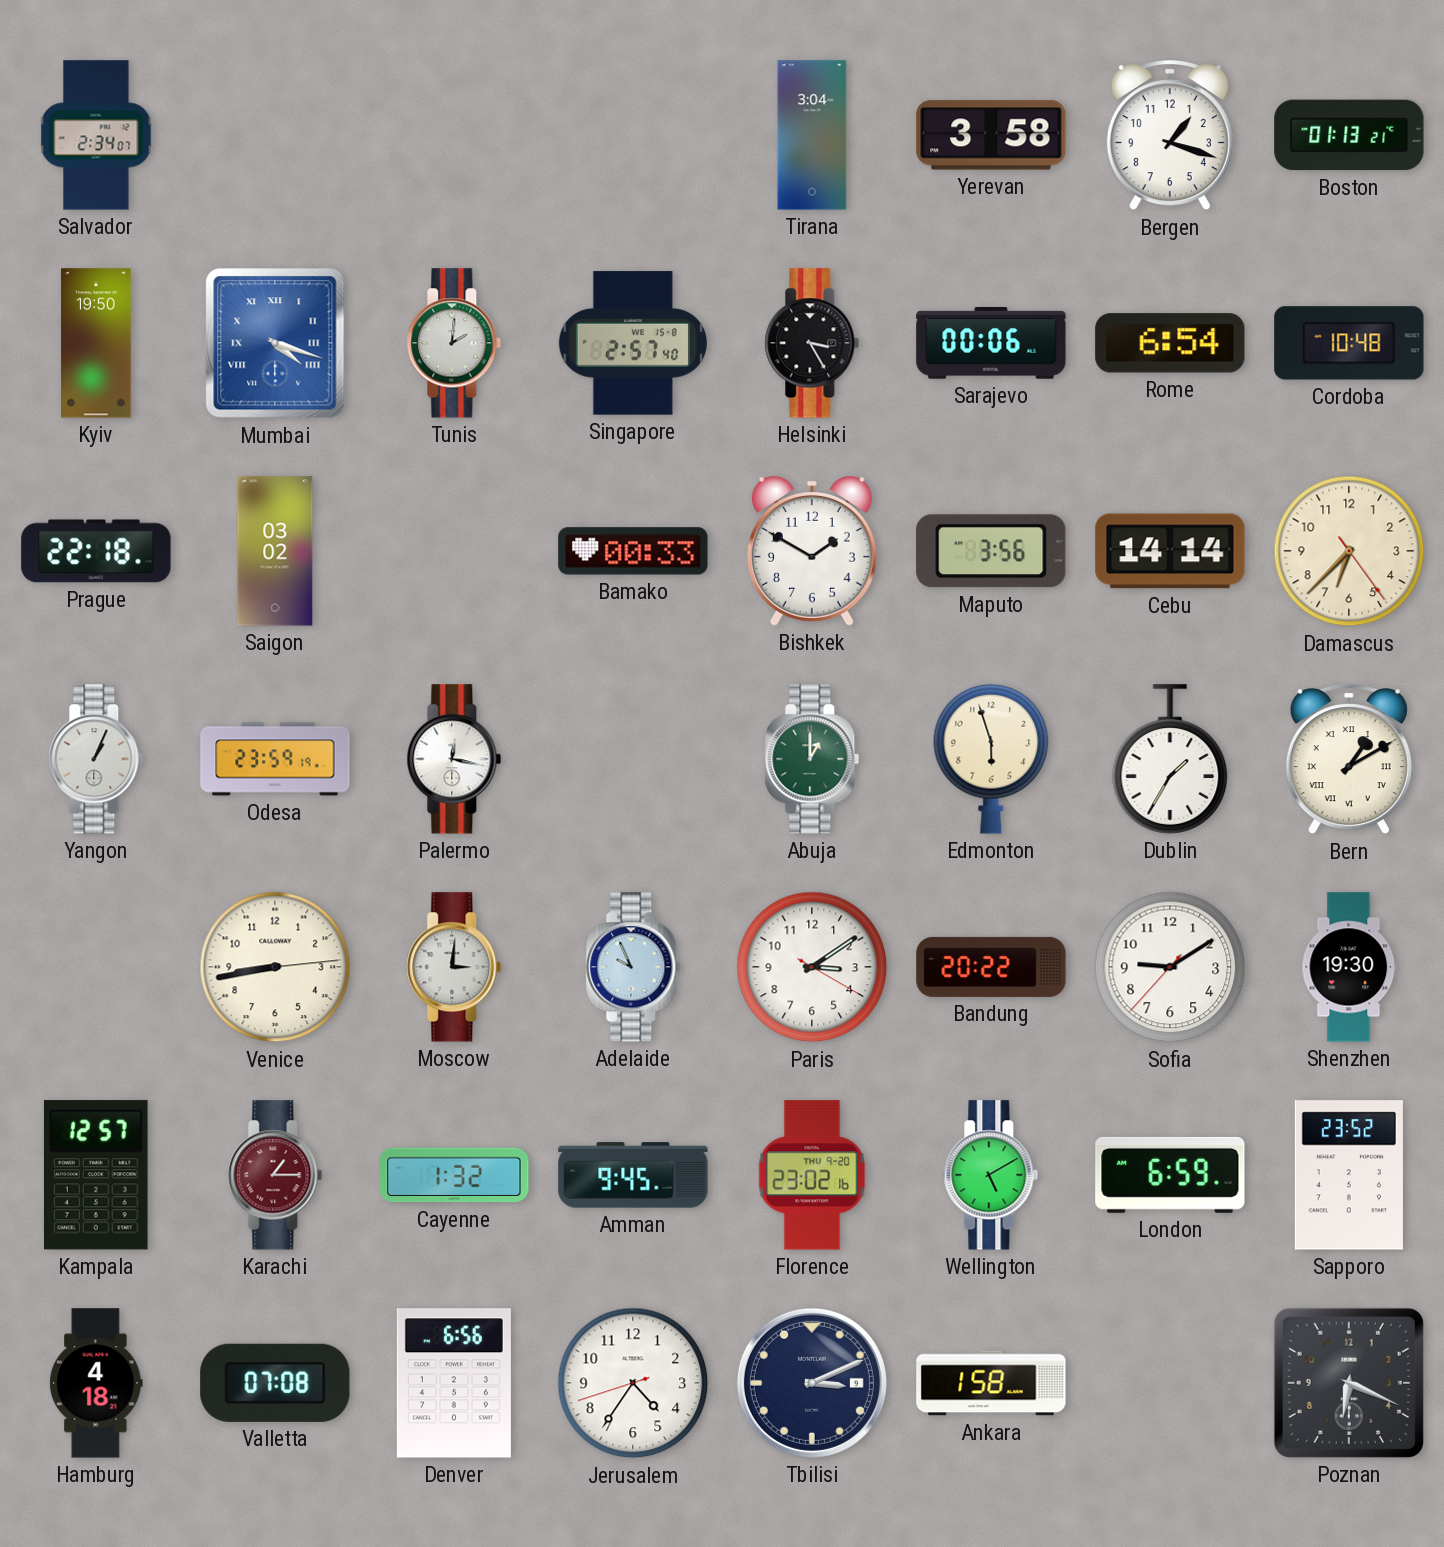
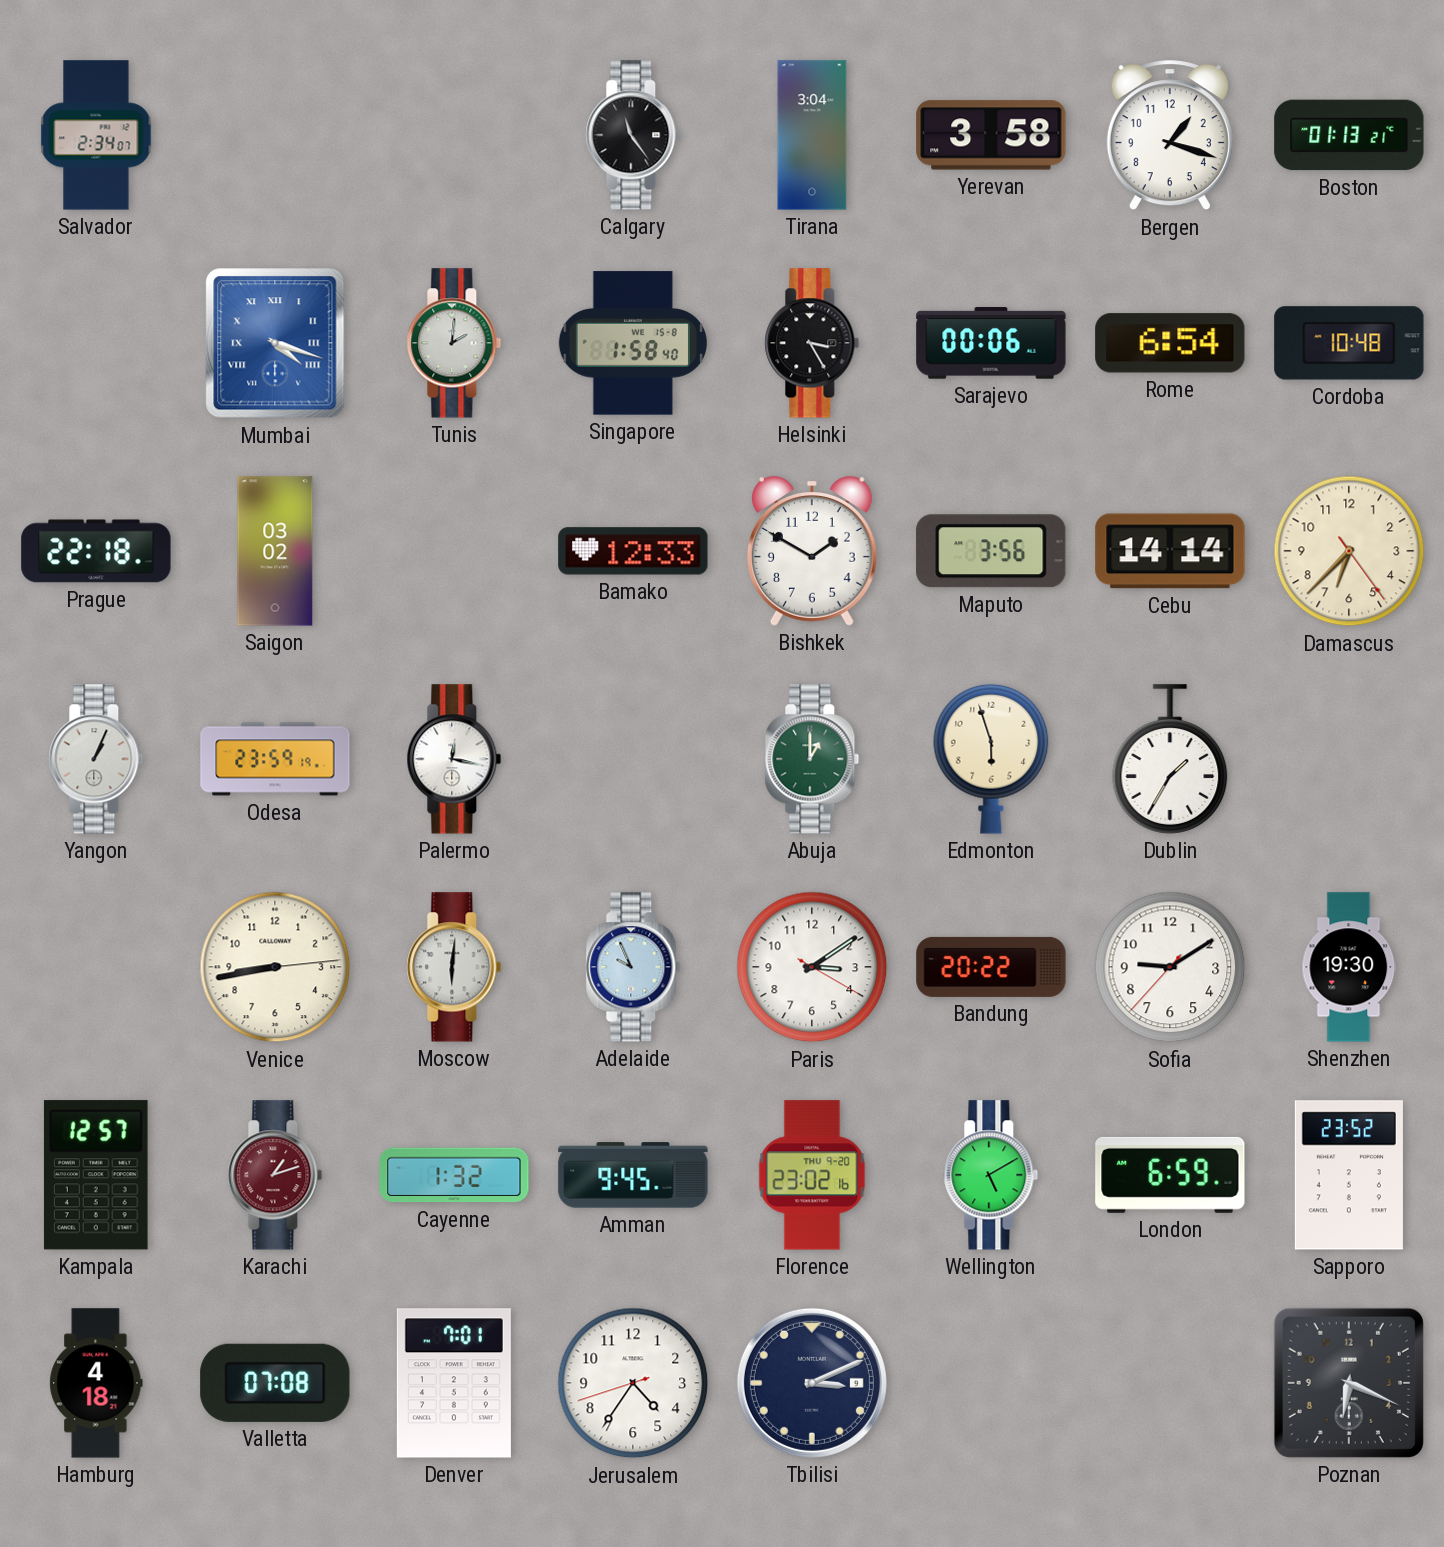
Calgary: none -> 11:24 (633, 135)
Kyiv: 19:50 -> none (96, 343)
Singapore: 2:57 -> 1:58 (633, 343)
Bamako: 00:33 -> 12:33 (633, 551)
Bern: 1:10 -> none (1349, 760)
Moscow: 3:01 -> 6:01 (454, 967)
Karachi: 1:15 -> 1:12 (275, 1175)
Denver: 6:56 -> 7:01 (454, 1383)
Ankara: 1:58 -> none (991, 1383)
